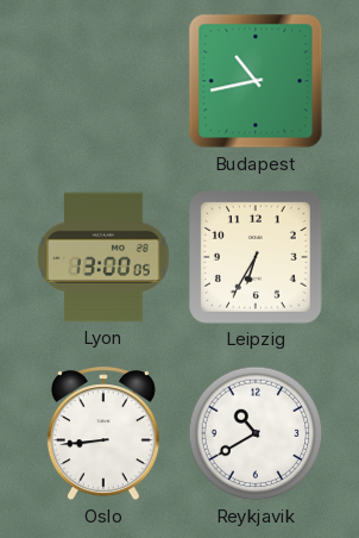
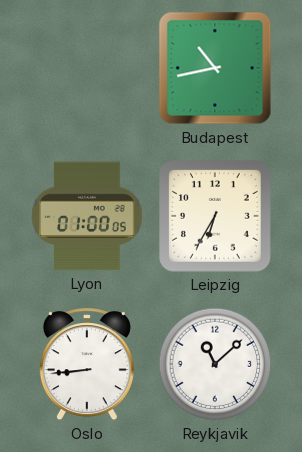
Lyon: 13:00 -> 01:00 (87, 216)
Reykjavik: 10:40 -> 11:08 (215, 364)
